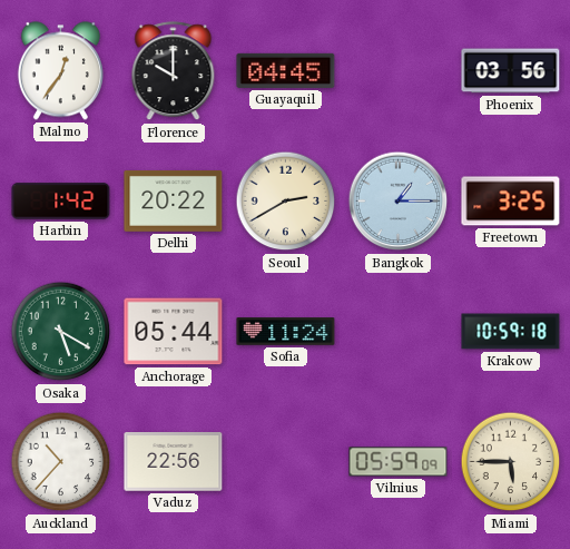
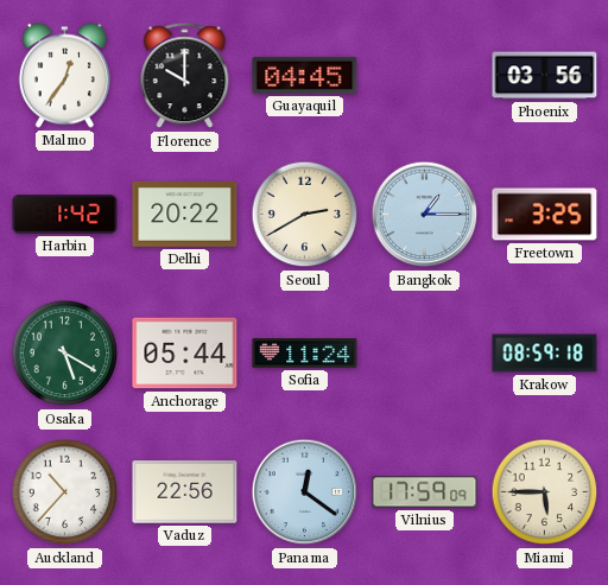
Krakow: 10:59 -> 08:59 (545, 354)
Panama: none -> 12:21 (305, 492)
Vilnius: 05:59 -> 17:59 (425, 492)
